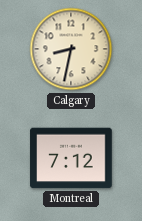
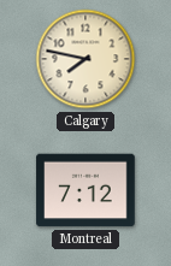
Calgary: 8:32 -> 7:47 (85, 59)
